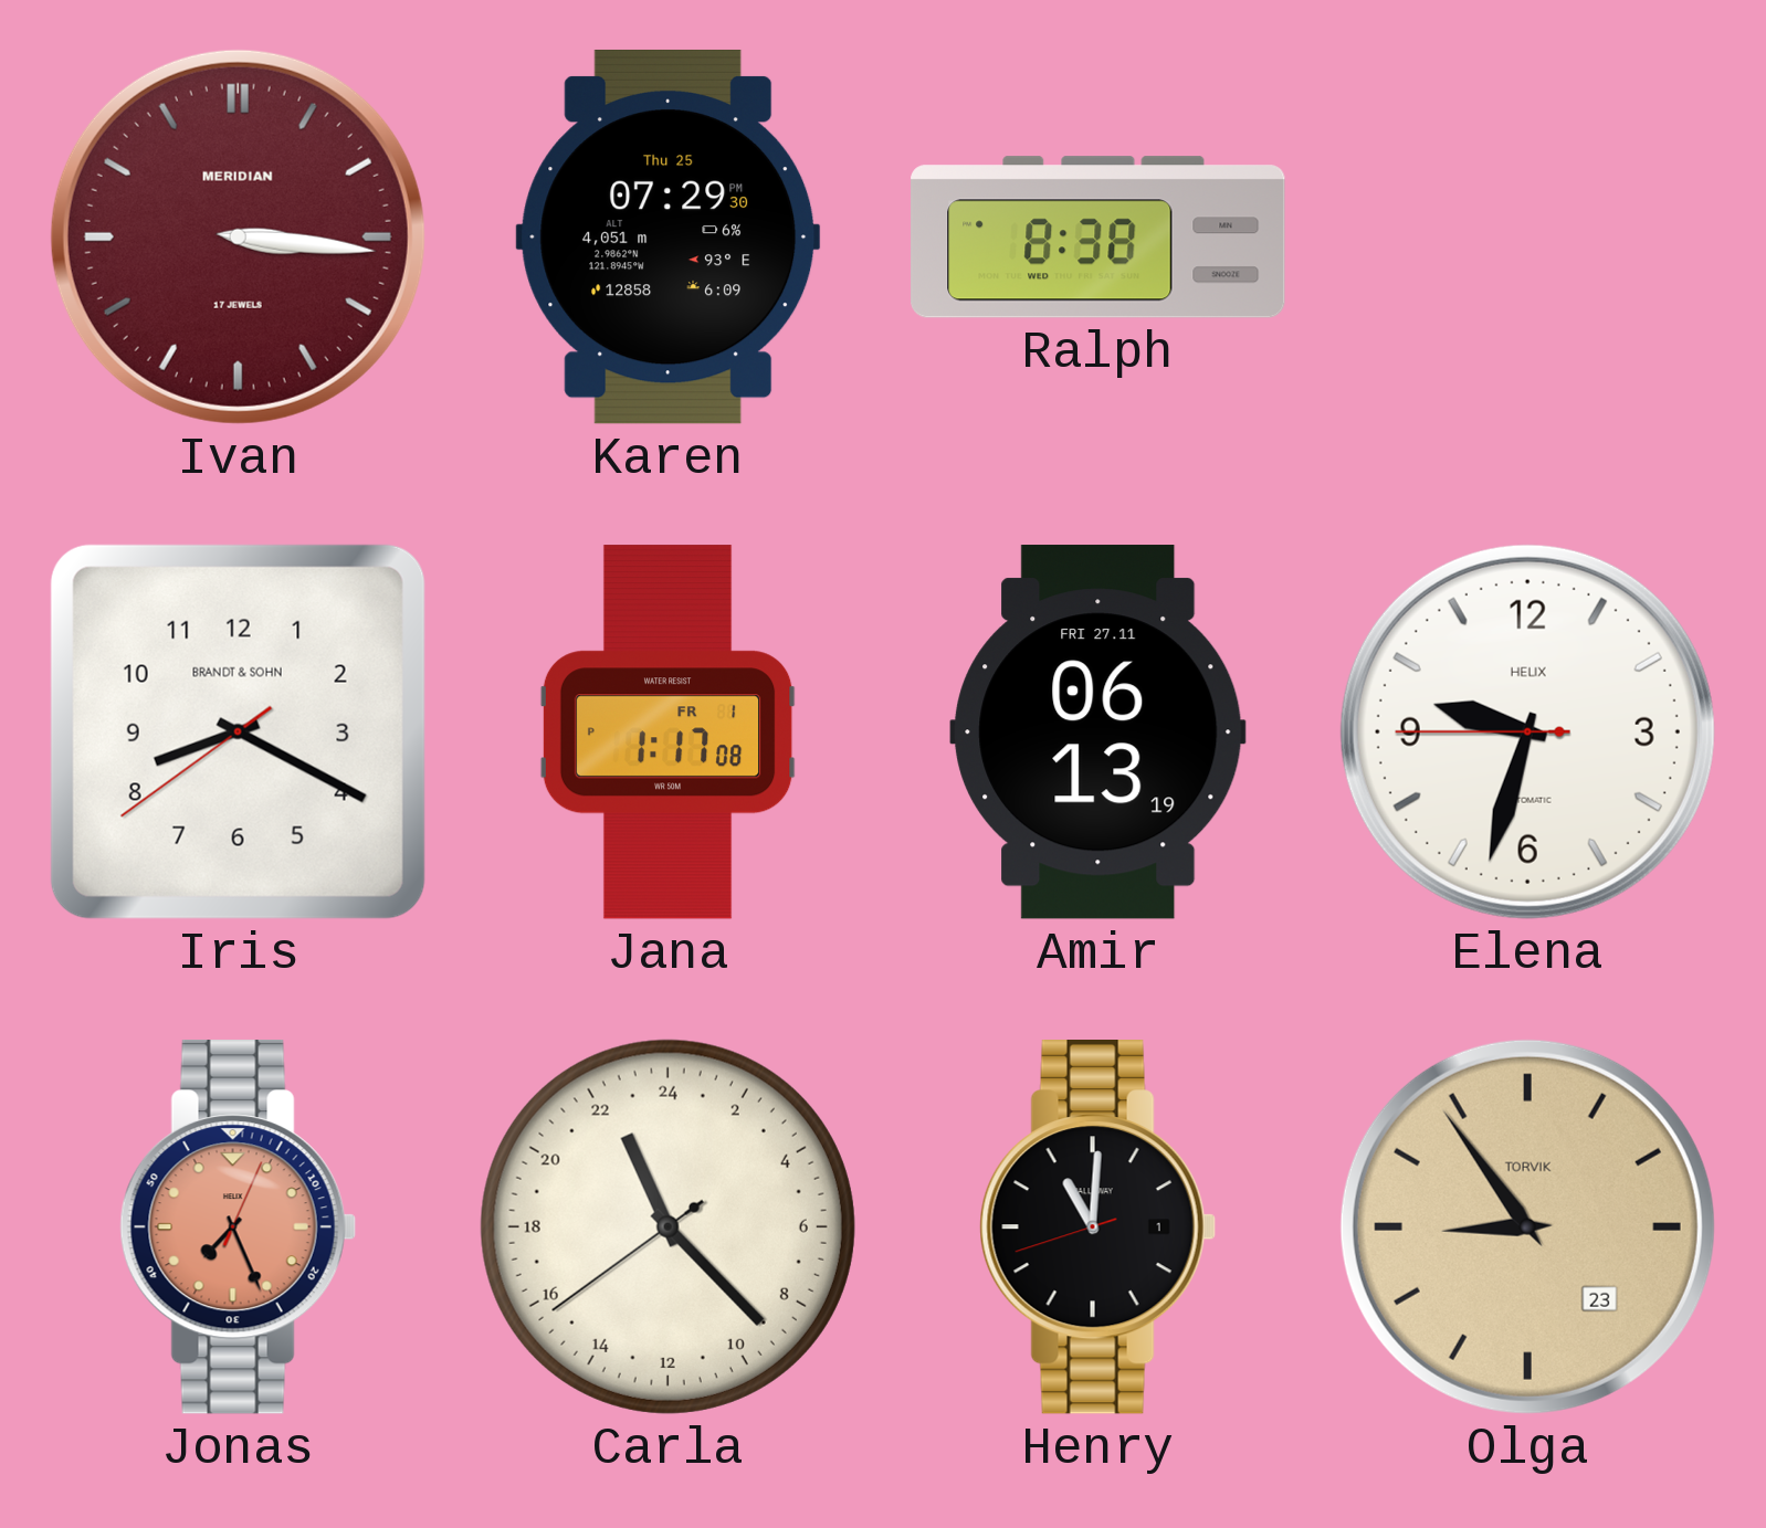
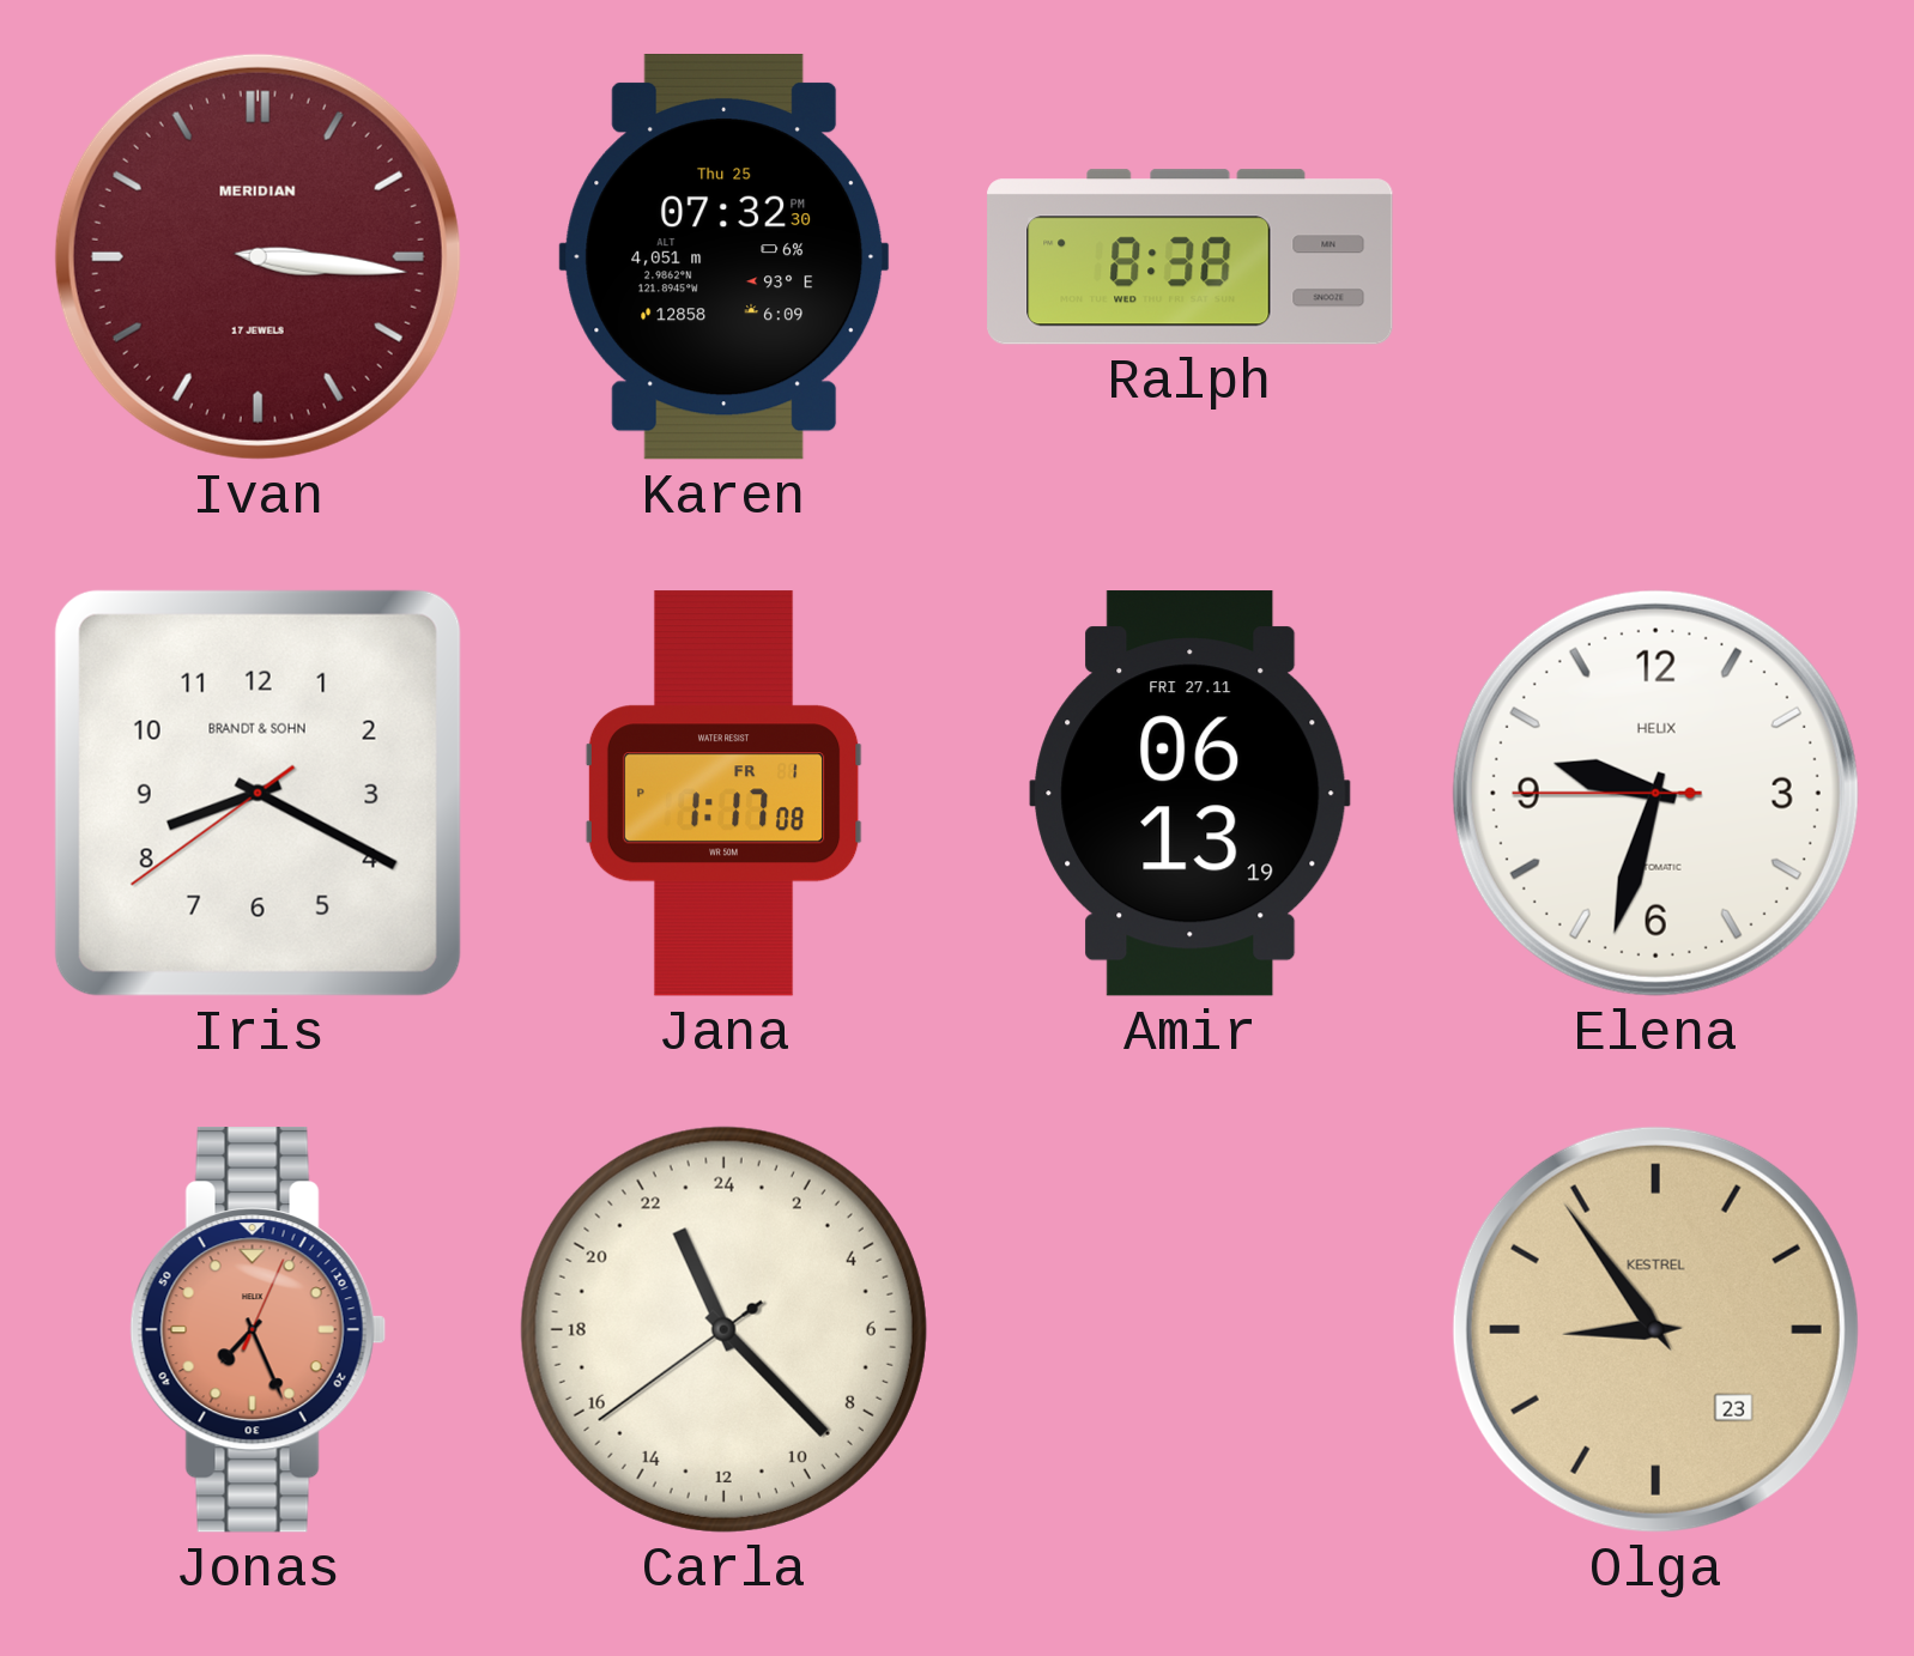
Karen: 07:29 -> 07:32 (725, 256)
Henry: 11:00 -> none (1097, 1227)
Olga brand: TORVIK -> KESTREL (1655, 1329)
